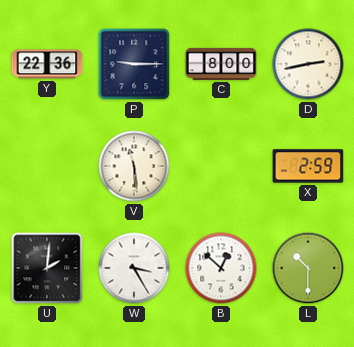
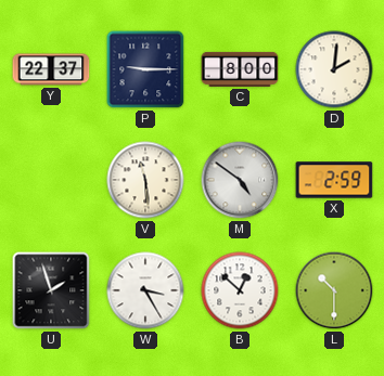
Y: 22:36 -> 22:37 (51, 69)
D: 2:43 -> 2:01 (334, 69)
M: none -> 4:51 (240, 180)
U: 2:01 -> 1:57 (51, 290)
